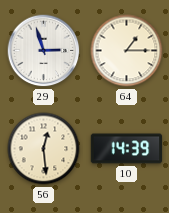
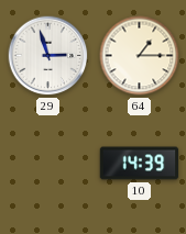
56: 12:29 -> none (44, 149)
